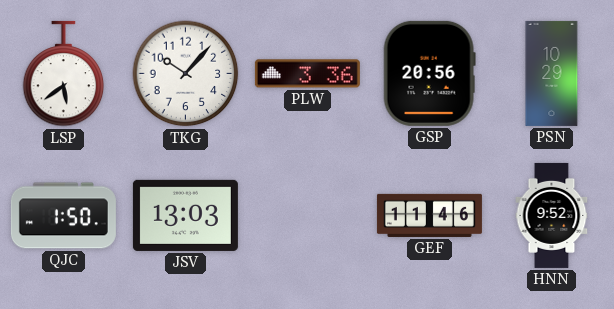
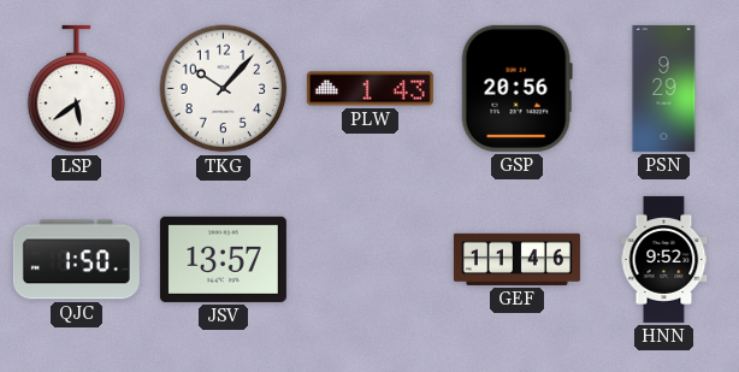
PLW: 3:36 -> 1:43 (369, 89)
PSN: 10:29 -> 9:29 (664, 88)
JSV: 13:03 -> 13:57 (223, 259)
